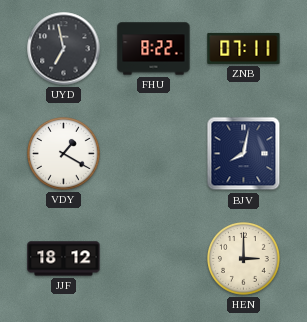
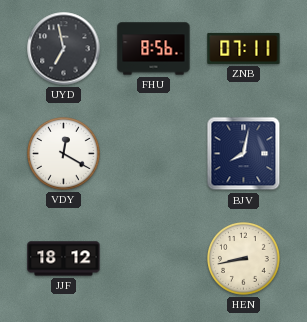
FHU: 8:22 -> 8:56 (154, 49)
VDY: 1:20 -> 12:20 (64, 154)
HEN: 3:00 -> 8:43 (244, 259)
